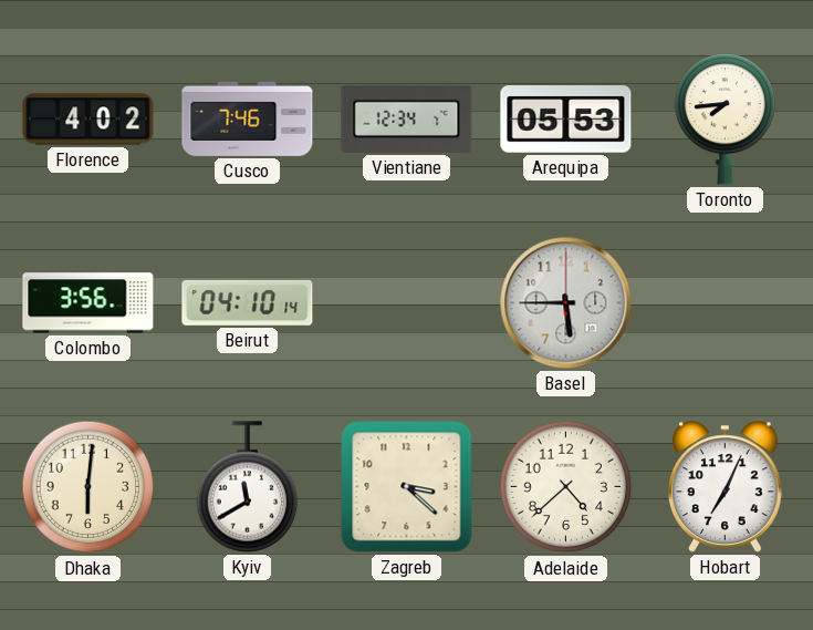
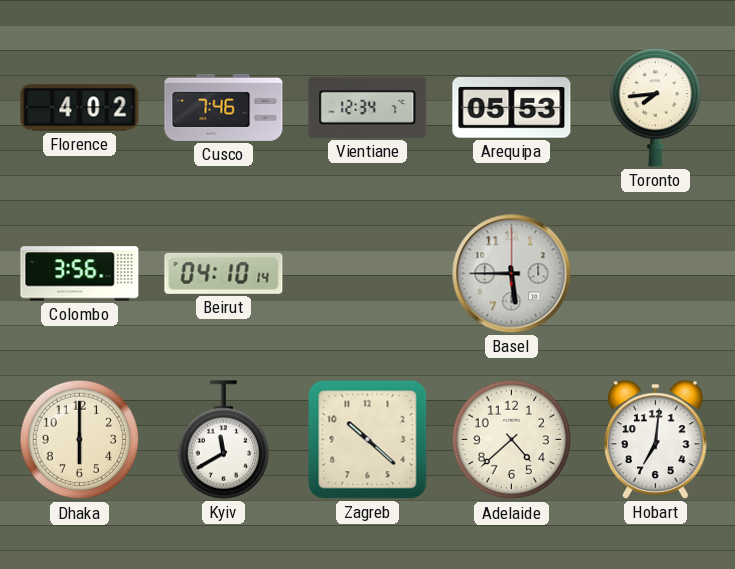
Dhaka: 6:01 -> 6:00 (80, 440)
Zagreb: 3:22 -> 10:22 (368, 440)
Hobart: 7:04 -> 7:01 (656, 440)
